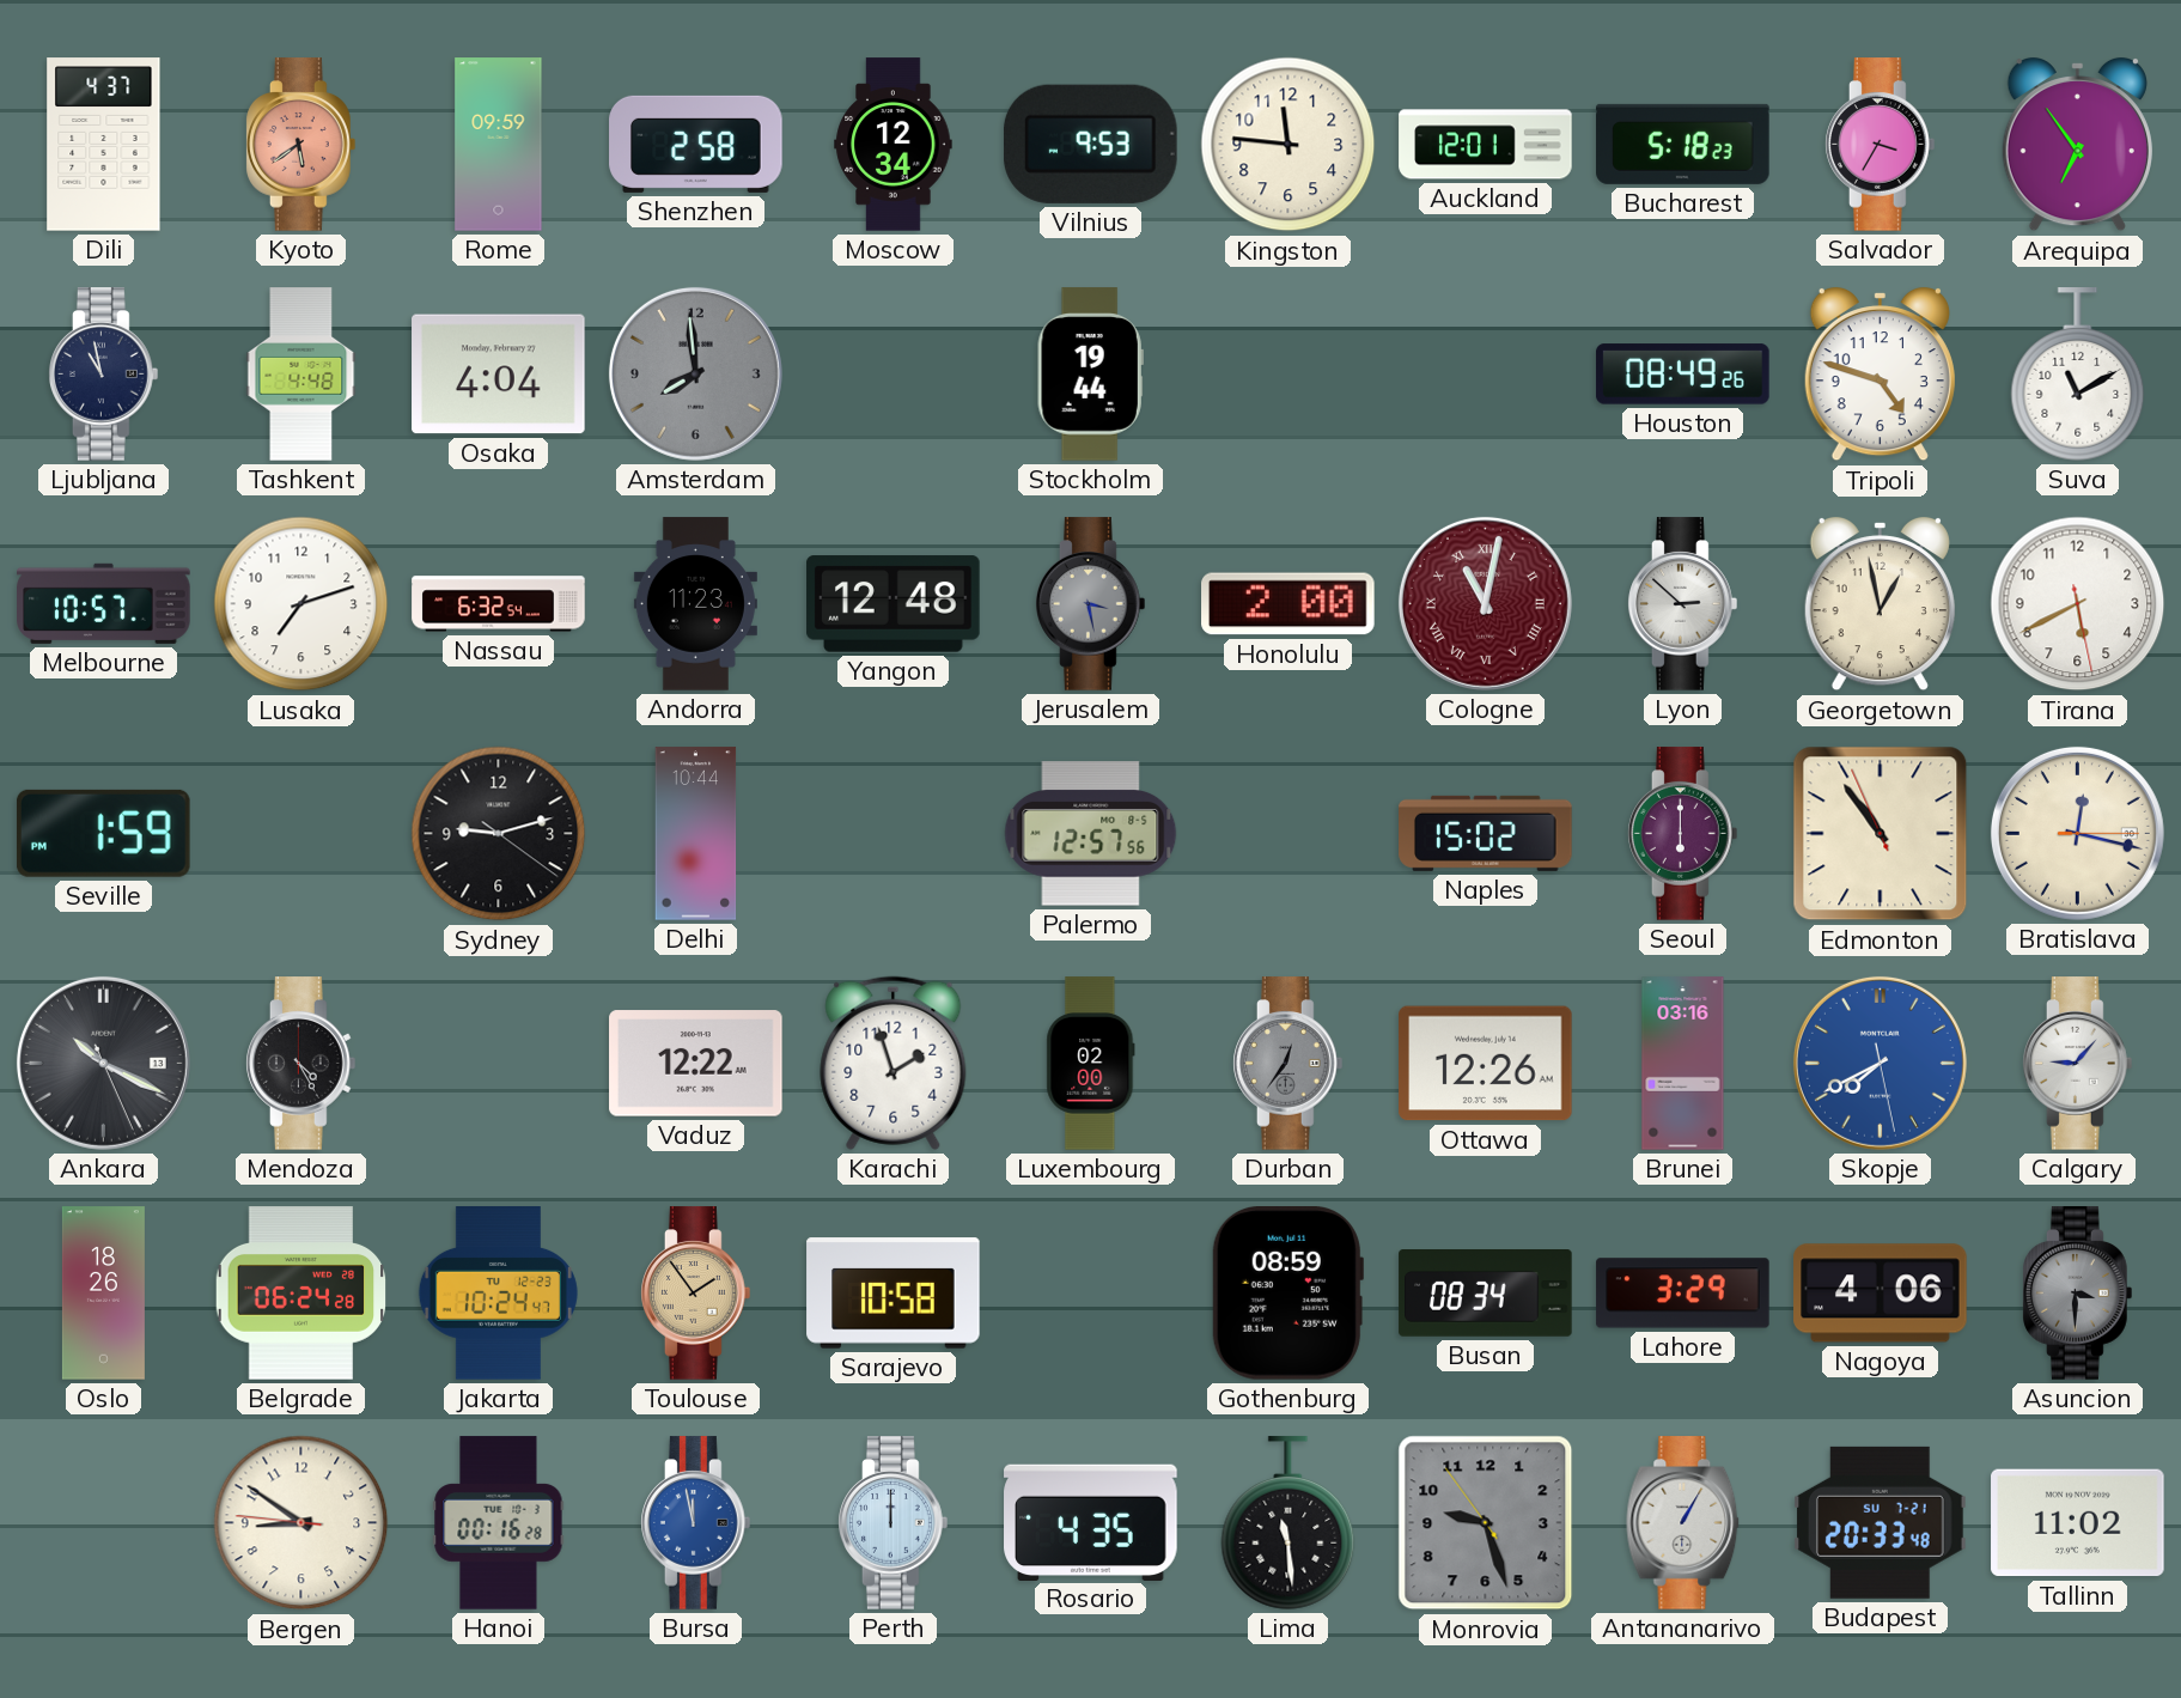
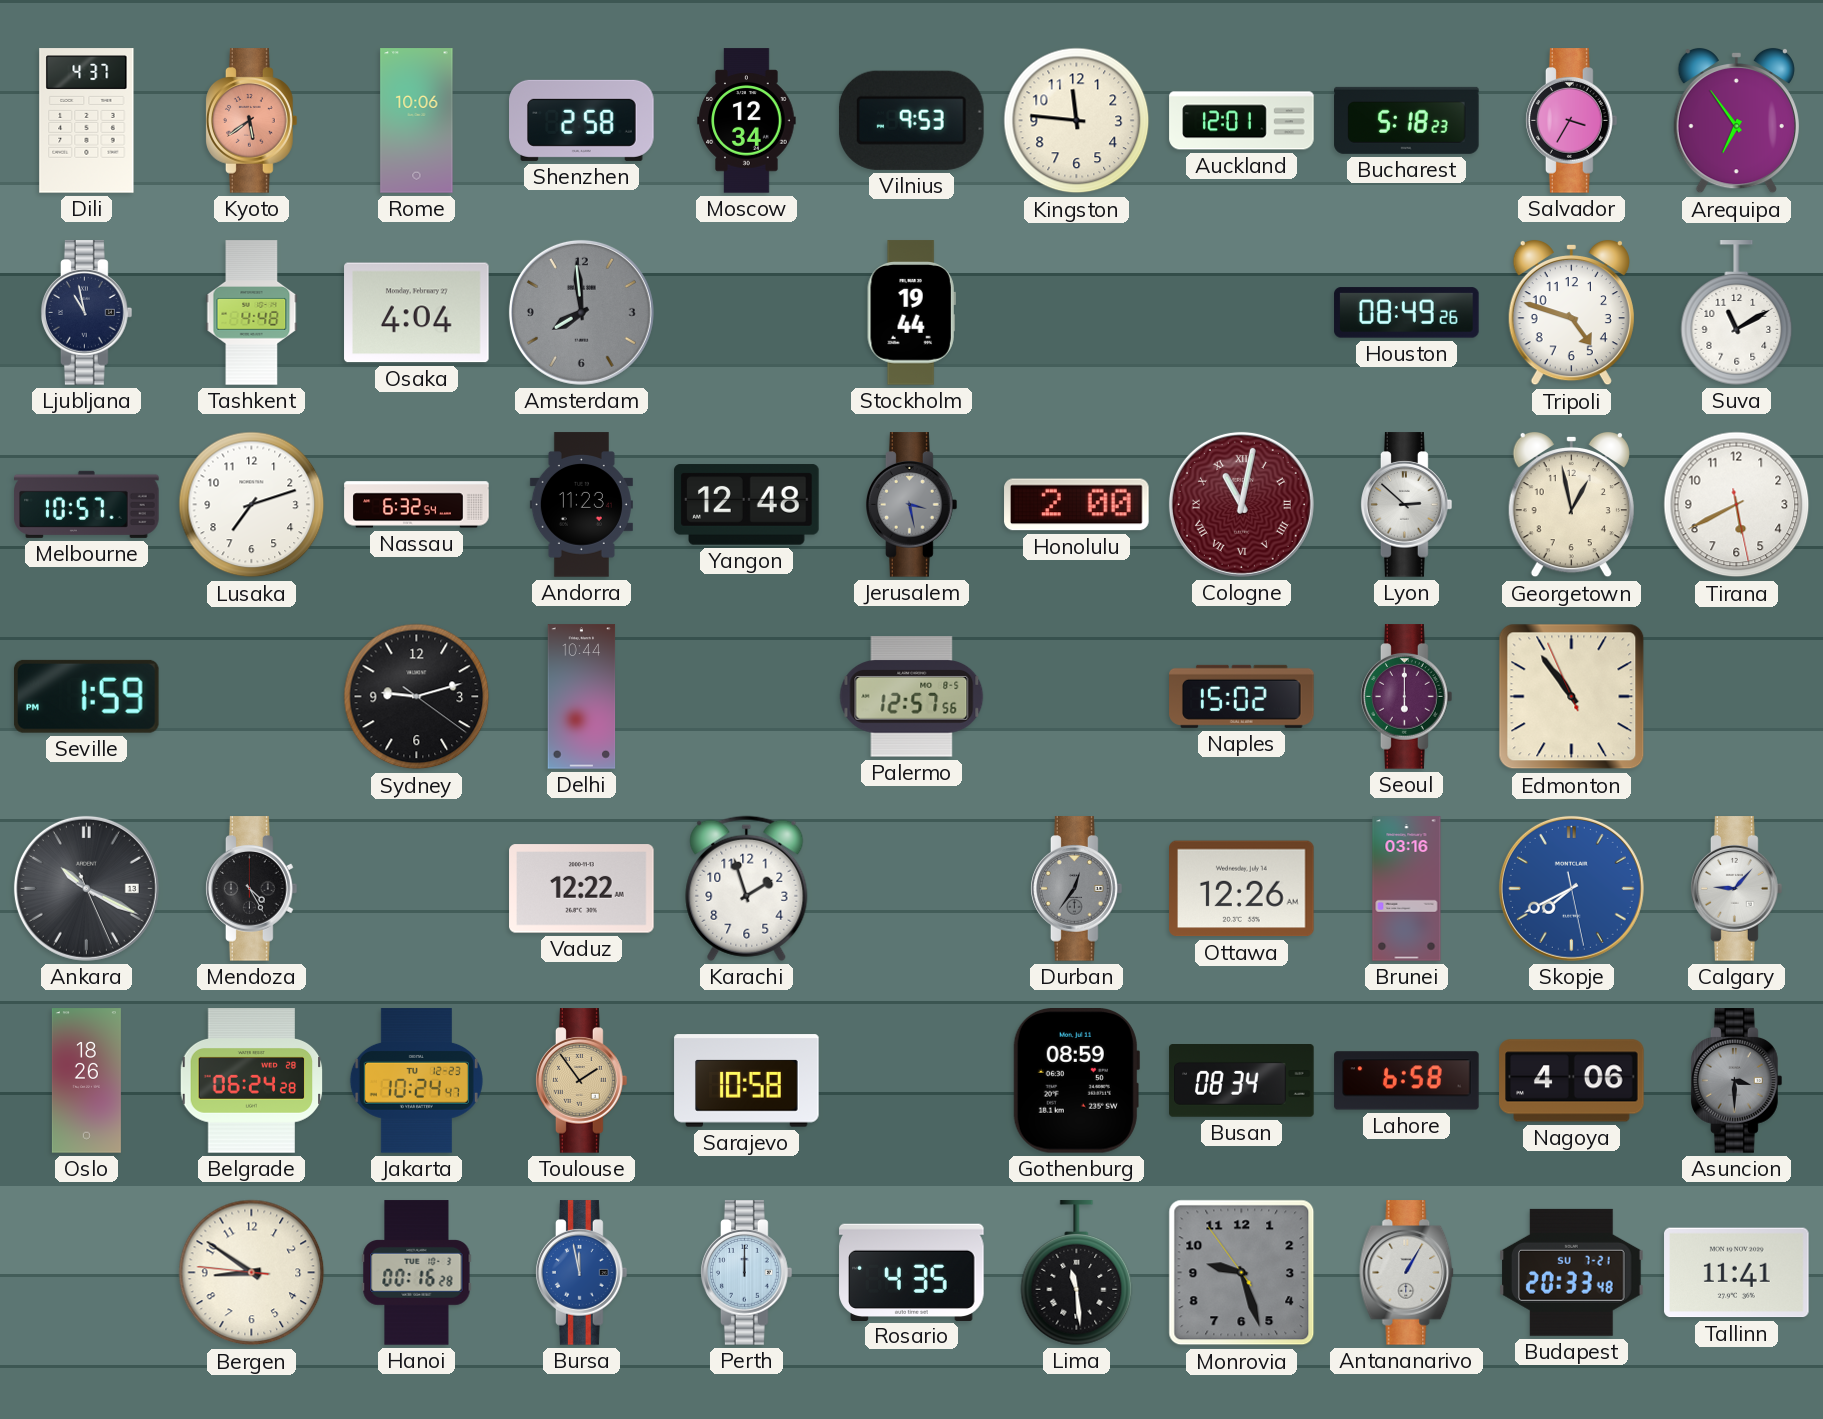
Rome: 09:59 -> 10:06 (417, 121)
Bratislava: 12:17 -> none (2077, 833)
Luxembourg: 02:00 -> none (1091, 1064)
Lahore: 3:29 -> 6:58 (1407, 1081)
Tallinn: 11:02 -> 11:41 (1737, 1273)
